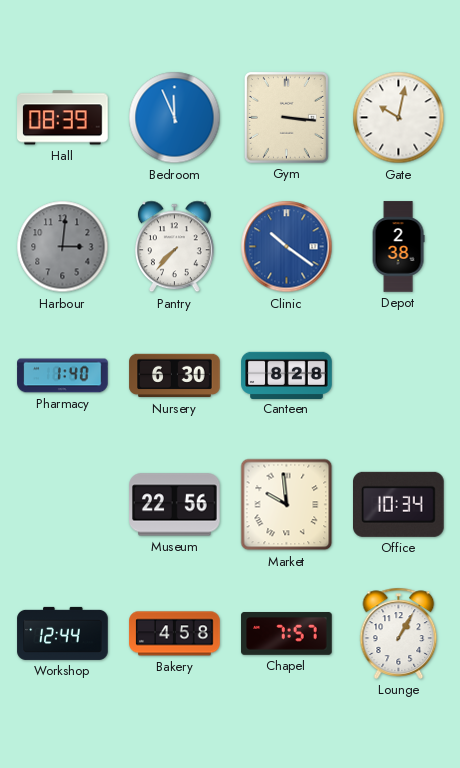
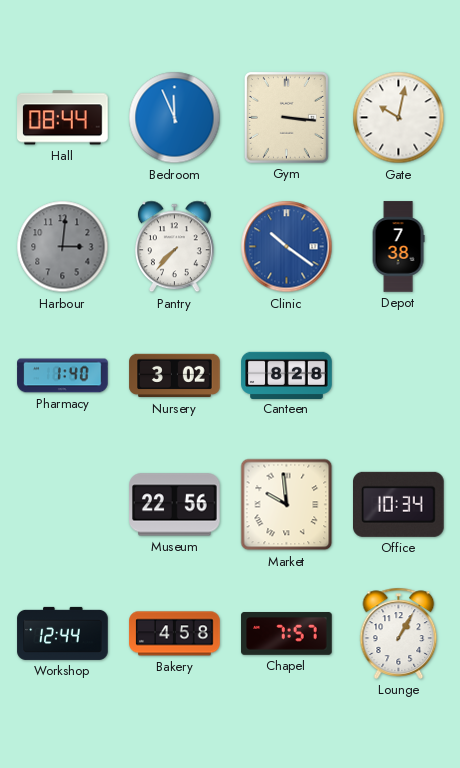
Hall: 08:39 -> 08:44 (63, 118)
Depot: 2:38 -> 7:38 (398, 247)
Nursery: 6:30 -> 3:02 (175, 376)
